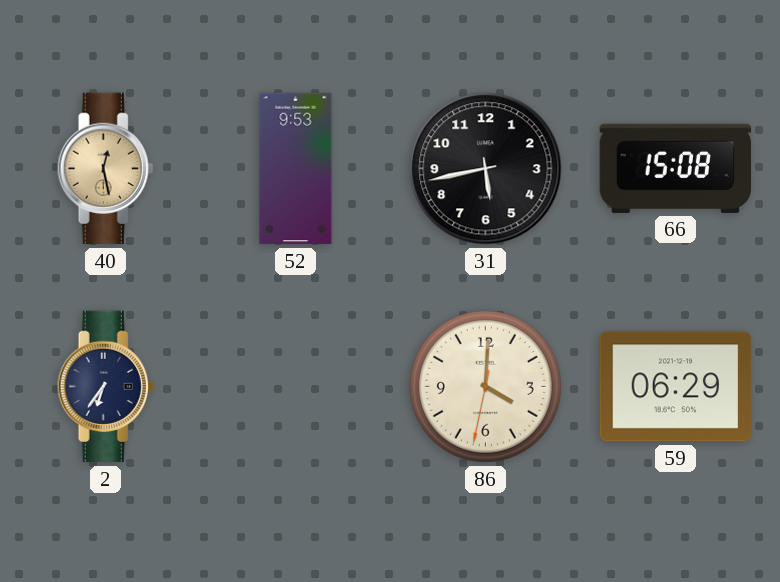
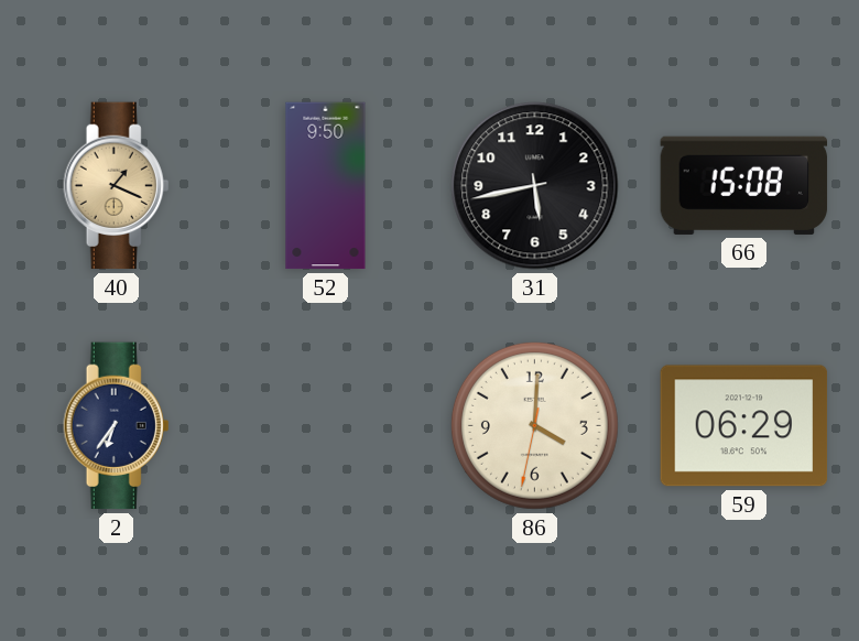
40: 12:28 -> 1:19 (117, 186)
52: 9:53 -> 9:50 (326, 186)
